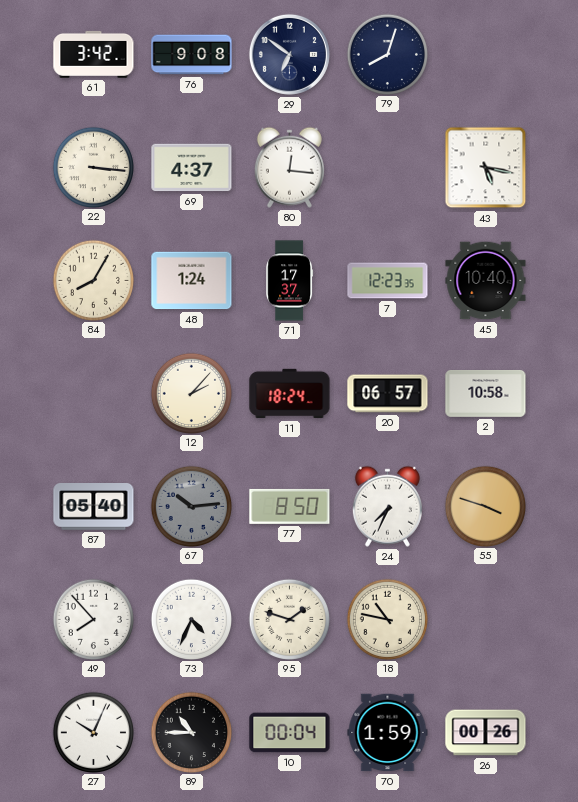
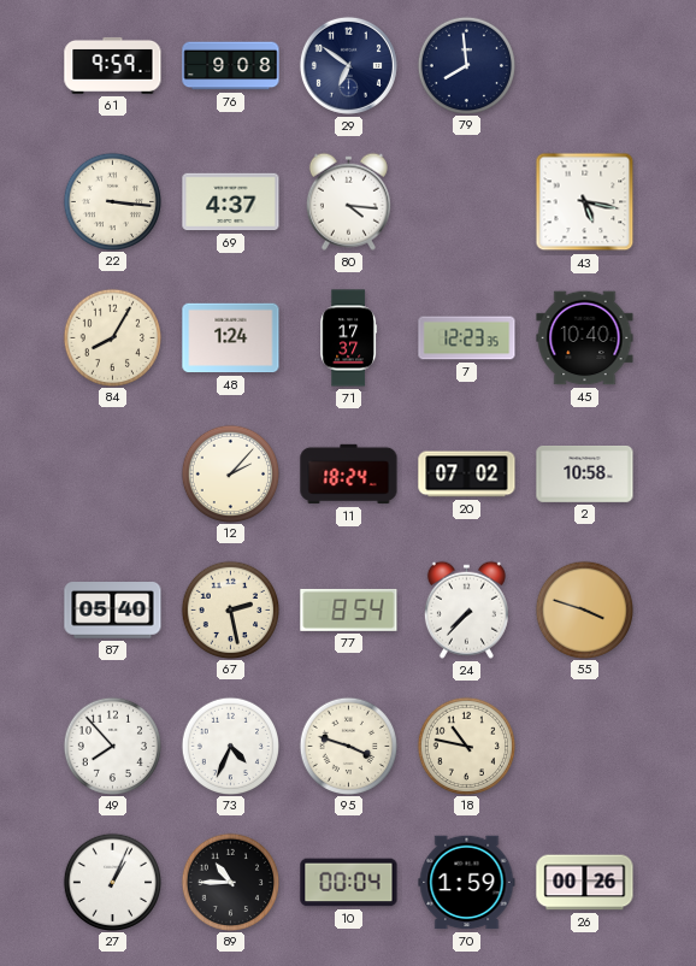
61: 3:42 -> 9:59 (113, 65)
79: 8:03 -> 7:59 (466, 65)
80: 12:16 -> 4:16 (348, 201)
20: 06:57 -> 07:02 (467, 475)
67: 10:14 -> 2:28 (230, 609)
67 dial: grey -> cream (230, 609)
77: 8:50 -> 8:54 (349, 609)
24: 7:34 -> 7:37 (466, 609)
95: 1:48 -> 3:48 (348, 746)
27: 10:04 -> 1:04 (112, 882)
